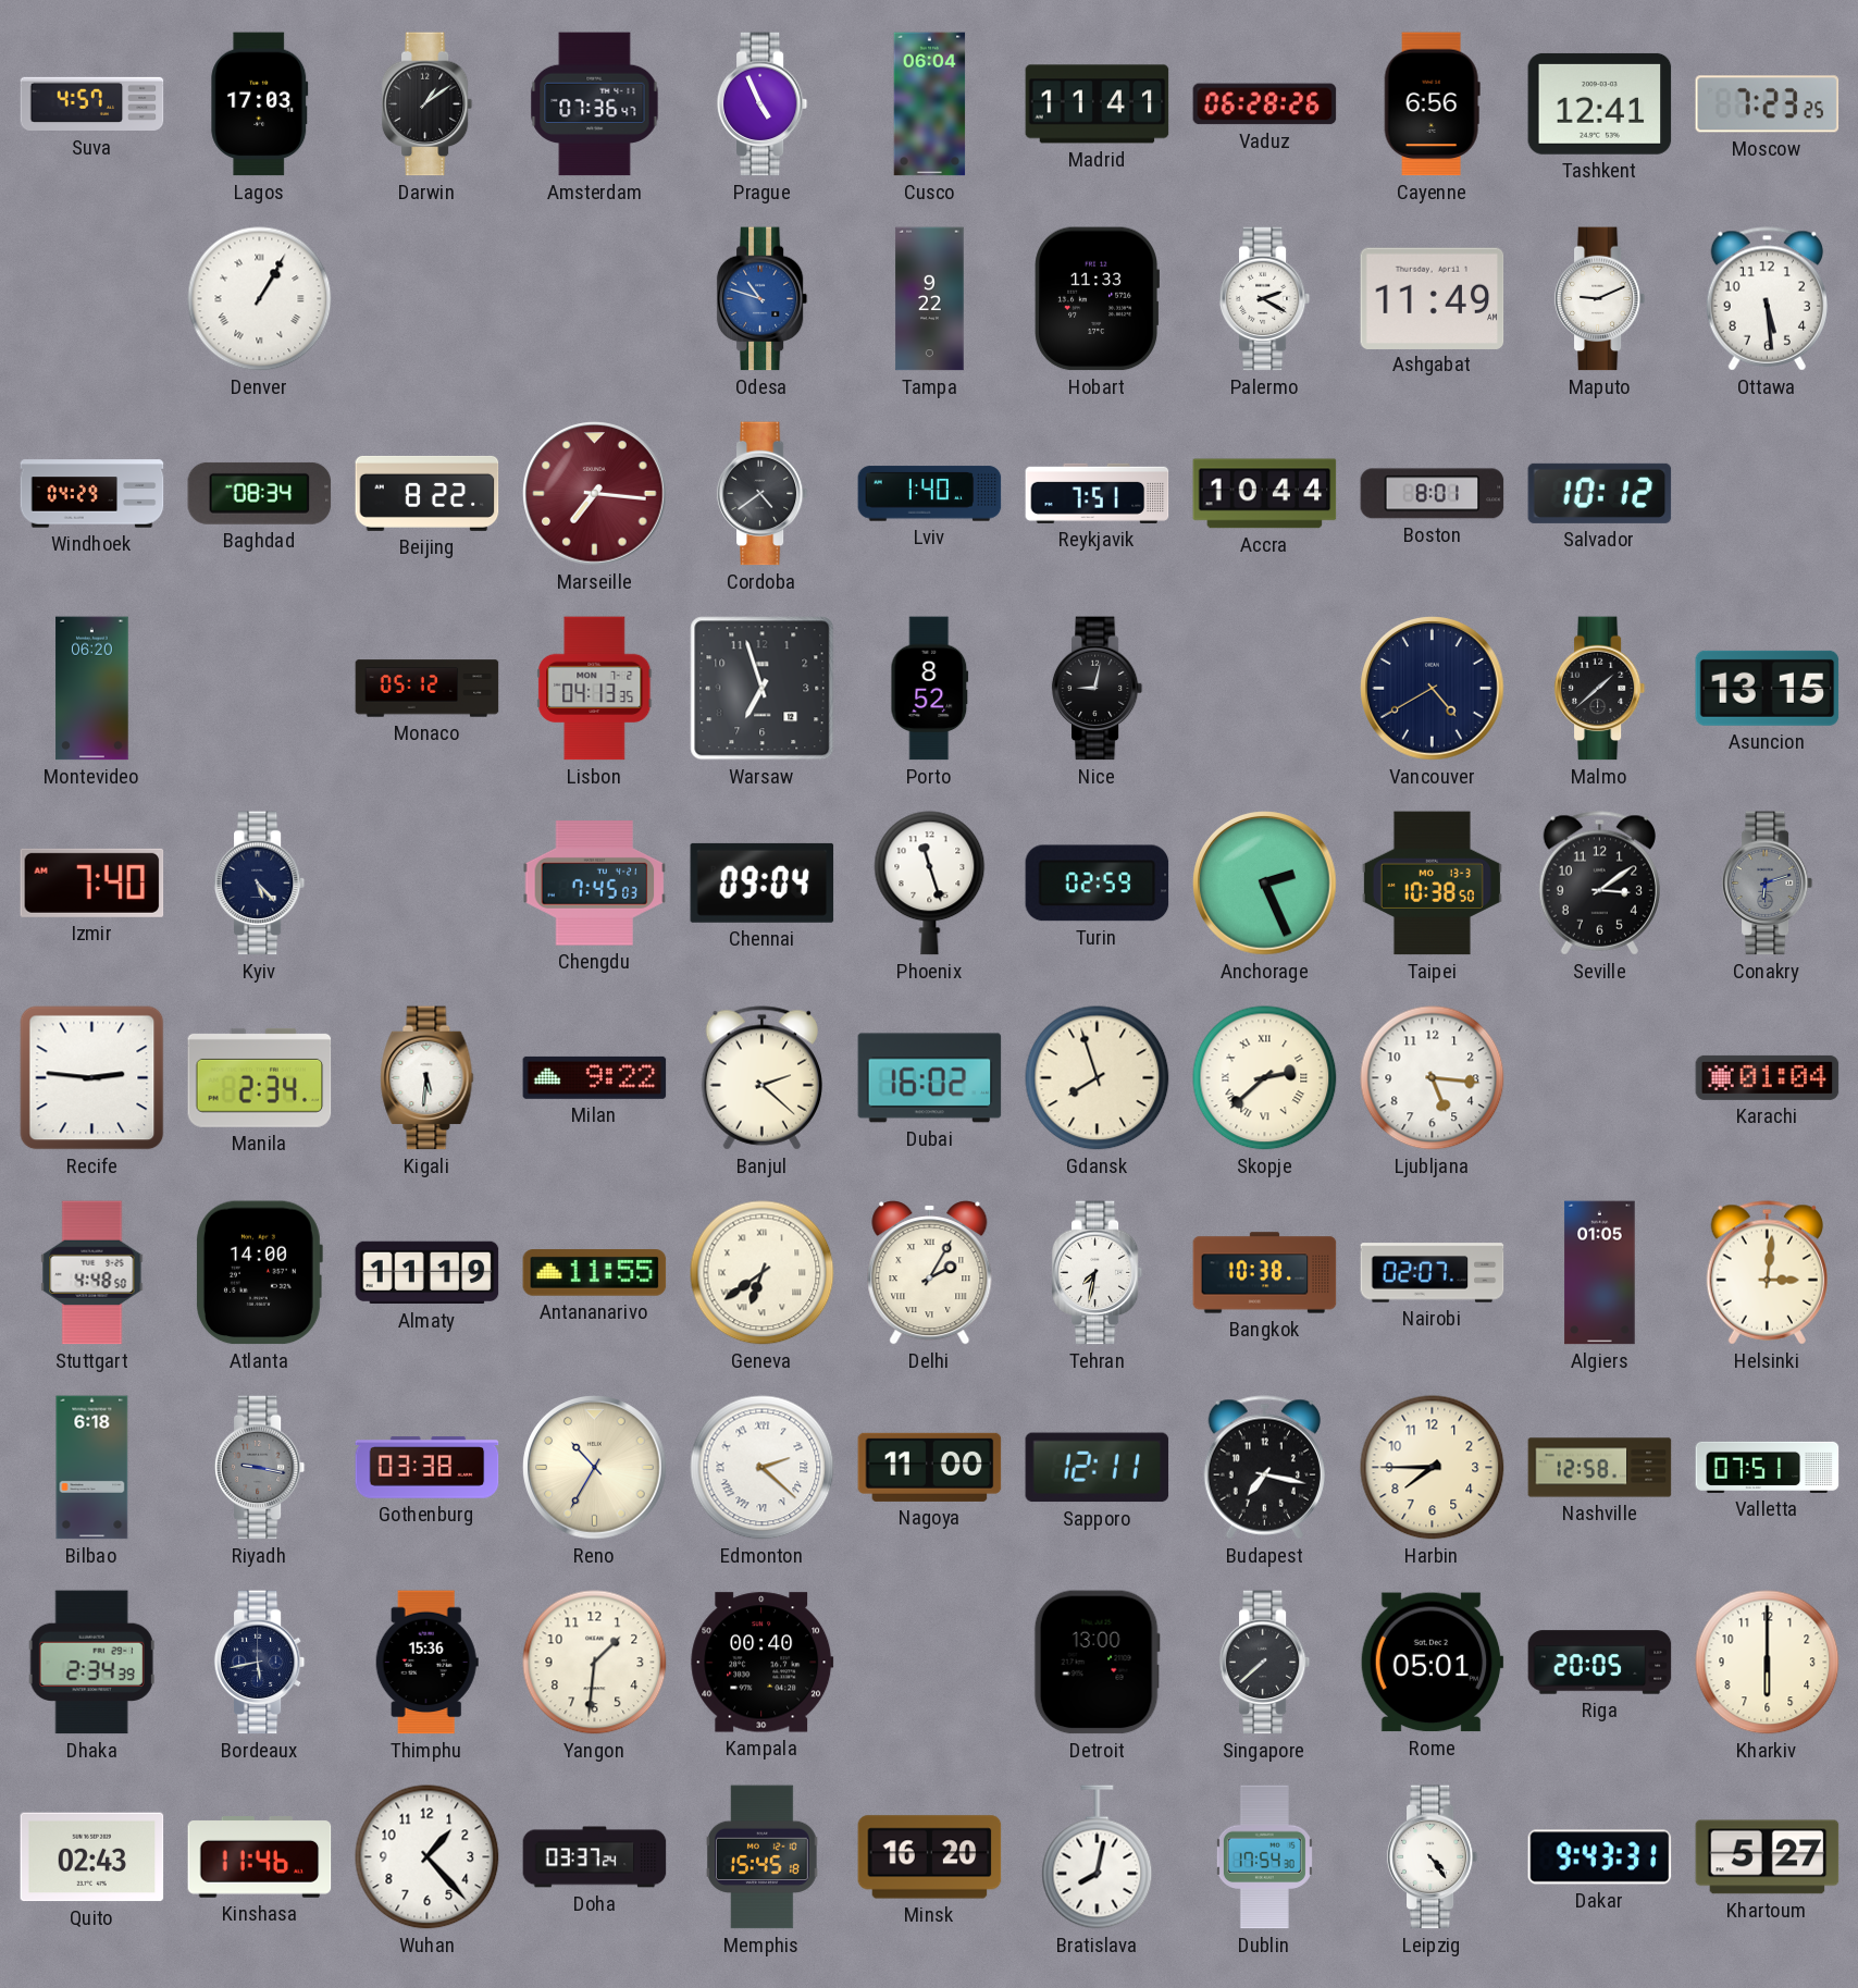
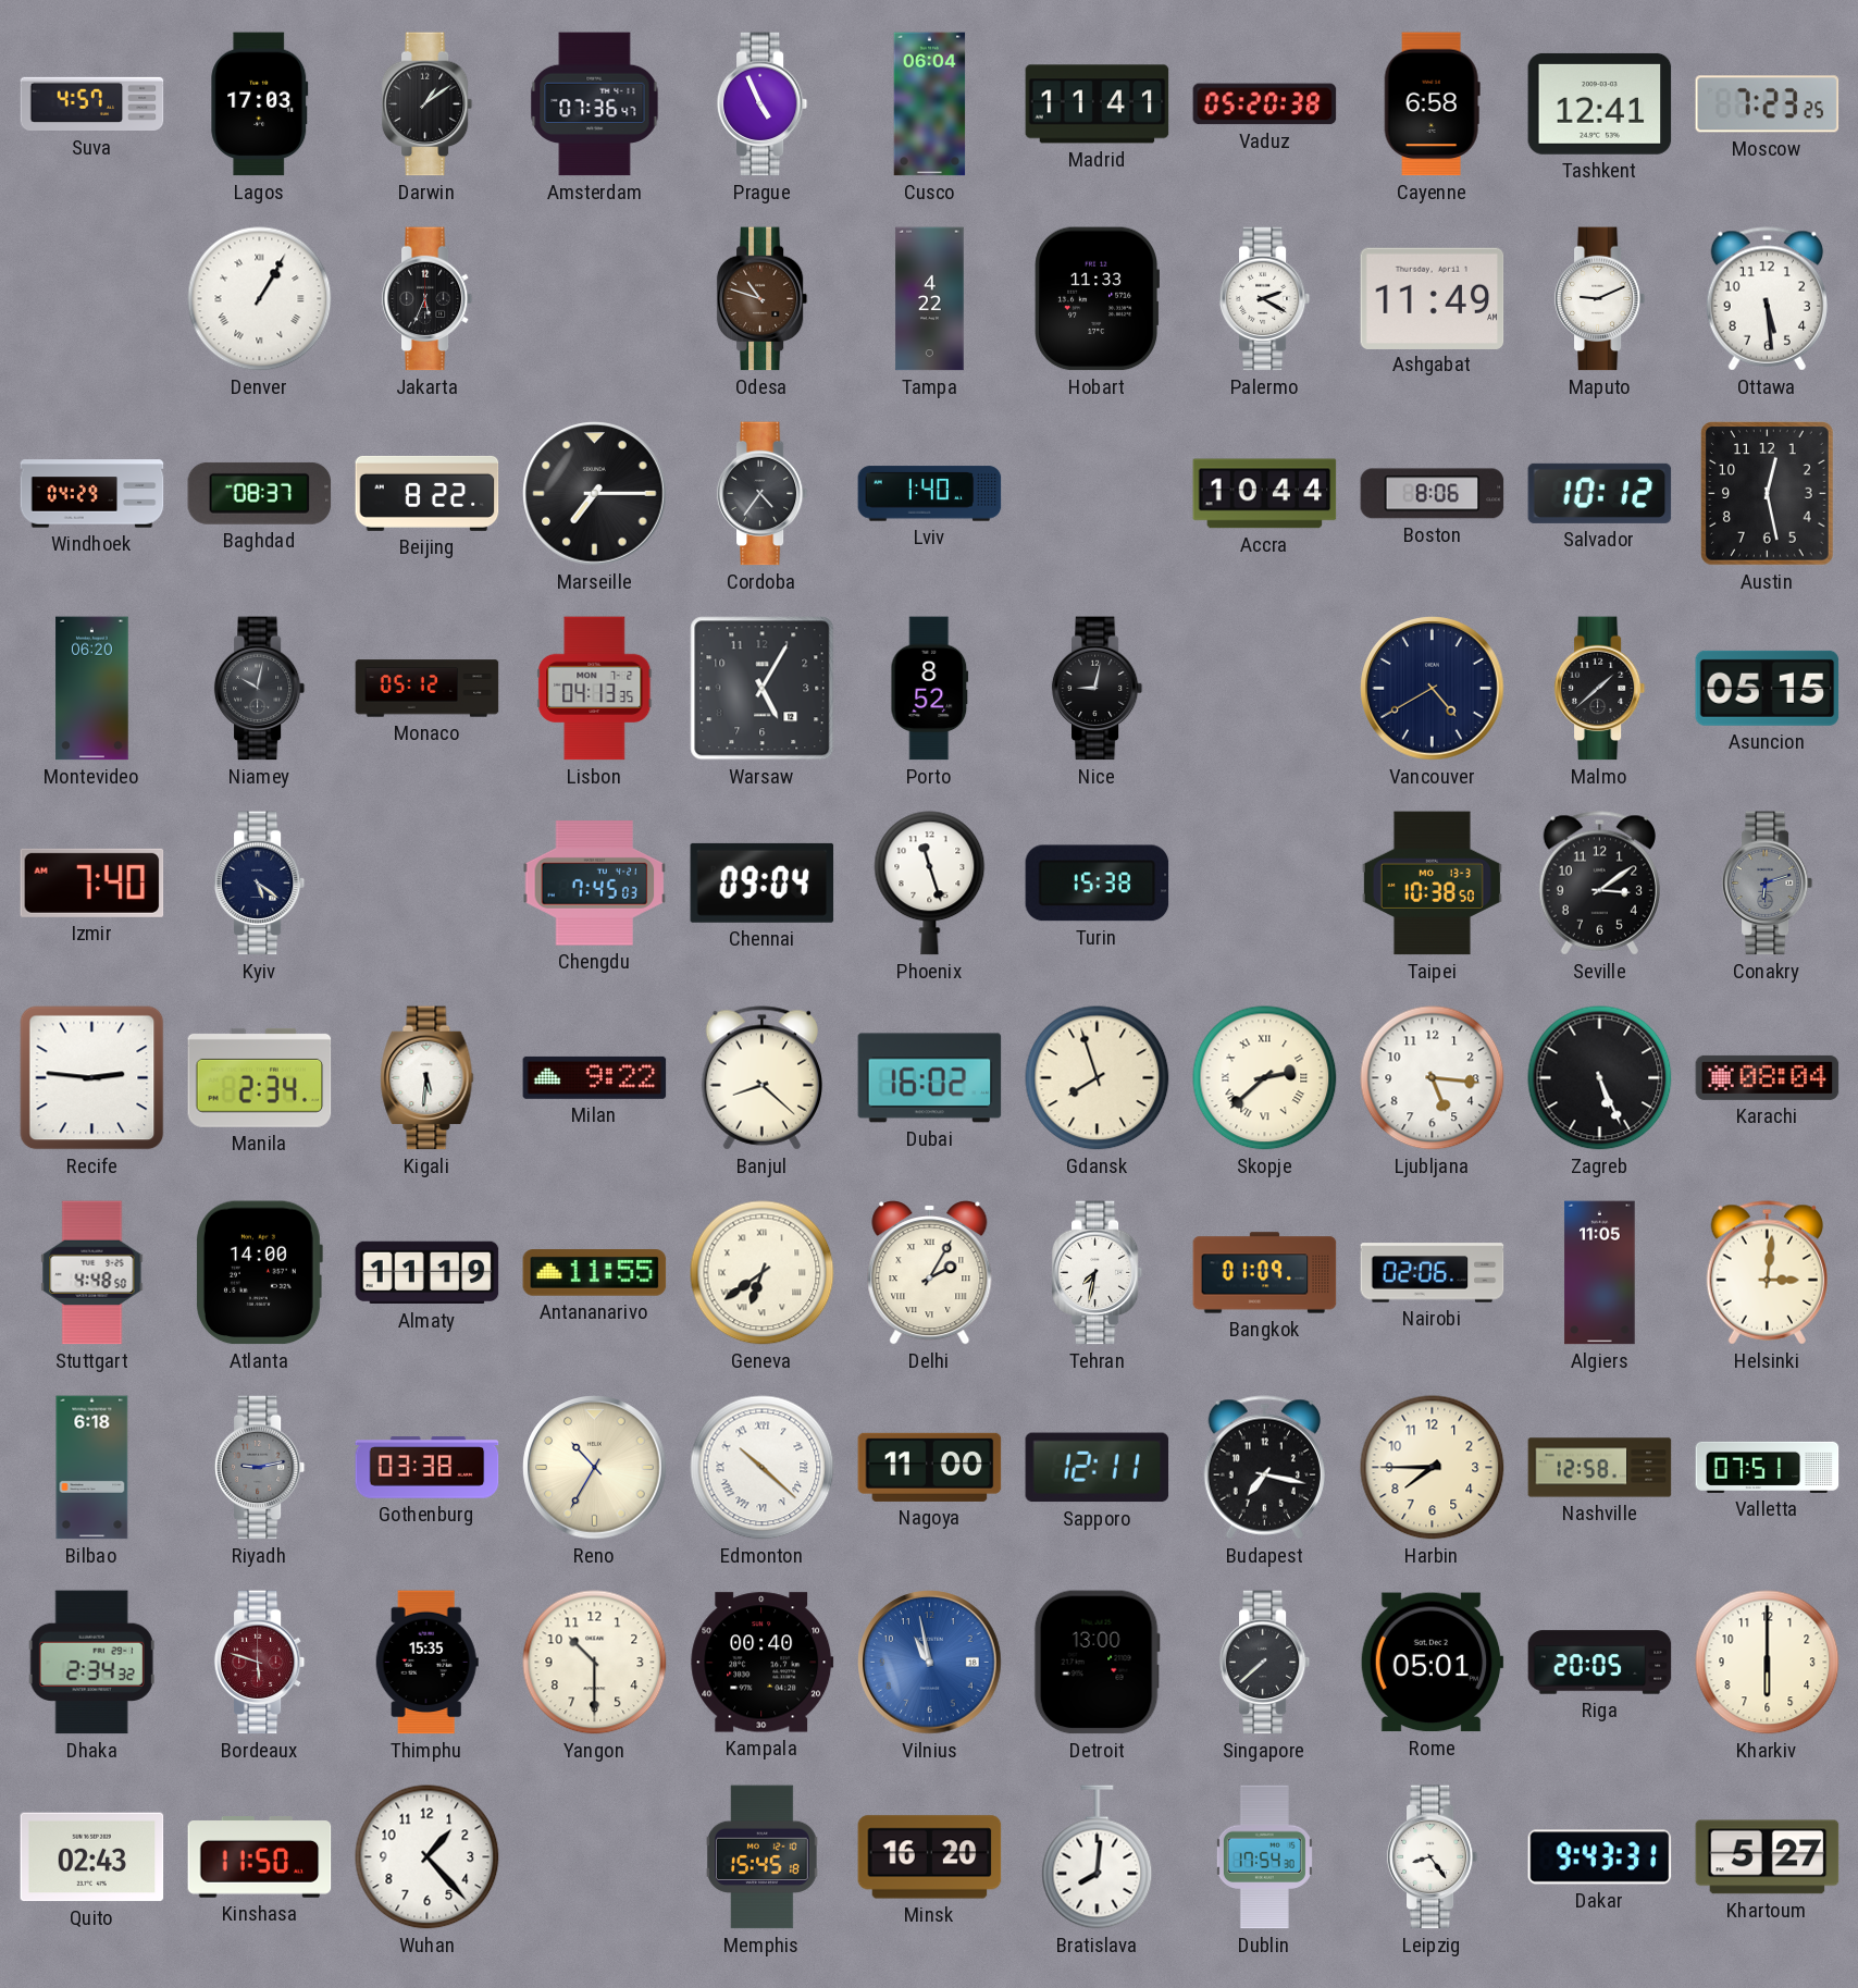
Vaduz: 06:28 -> 05:20 (1265, 104)
Cayenne: 6:56 -> 6:58 (1432, 104)
Jakarta: none -> 5:34 (428, 299)
Odesa dial: blue -> brown (763, 299)
Tampa: 9:22 -> 4:22 (930, 299)
Baghdad: 08:34 -> 08:37 (260, 493)
Marseille: 7:16 -> 7:15 (595, 494)
Marseille dial: burgundy -> black (595, 494)
Cordoba: 4:39 -> 4:36 (763, 494)
Reykjavik: 7:51 -> none (1098, 493)
Boston: 8:01 -> 8:06 (1433, 494)
Austin: none -> 12:28 (1768, 494)
Niamey: none -> 10:02 (260, 689)
Warsaw: 6:57 -> 5:05 (763, 689)
Asuncion: 13:15 -> 05:15 (1768, 688)
Kyiv: 5:23 -> 5:21 (260, 884)
Turin: 02:59 -> 15:38 (1098, 884)
Anchorage: 2:26 -> none (1265, 884)
Banjul: 2:22 -> 8:22 (761, 1078)
Zagreb: none -> 5:26 (1600, 1078)
Karachi: 01:04 -> 08:04 (1768, 1077)
Bangkok: 10:38 -> 01:09 (1265, 1273)
Nairobi: 02:07 -> 02:06 (1433, 1273)
Algiers: 01:05 -> 11:05 (1600, 1273)
Riyadh: 9:17 -> 9:13 (260, 1468)
Edmonton: 2:22 -> 10:22 (763, 1468)
Dhaka: 2:34:39 -> 2:34:32 (91, 1663)
Bordeaux: 5:43 -> 5:48 (260, 1663)
Bordeaux dial: navy -> burgundy (260, 1663)
Thimphu: 15:36 -> 15:35 (426, 1663)
Yangon: 1:31 -> 10:30 (595, 1663)
Vilnius: none -> 10:58 (930, 1663)
Kinshasa: 11:46 -> 11:50 (260, 1857)
Doha: 03:37 -> none (595, 1857)
Bratislava: 8:02 -> 8:01 (1098, 1857)
Leipzig: 4:24 -> 8:24 (1433, 1857)
